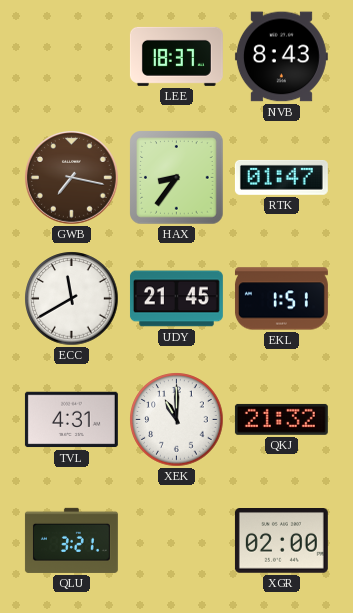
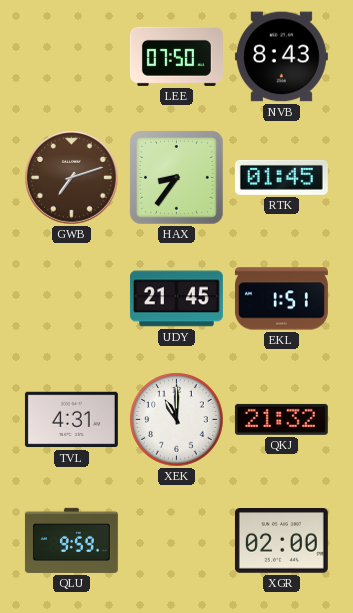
LEE: 18:37 -> 07:50 (176, 56)
GWB: 7:17 -> 7:12 (72, 178)
RTK: 01:47 -> 01:45 (281, 177)
ECC: 11:40 -> none (72, 299)
QLU: 3:21 -> 9:59 (71, 540)
